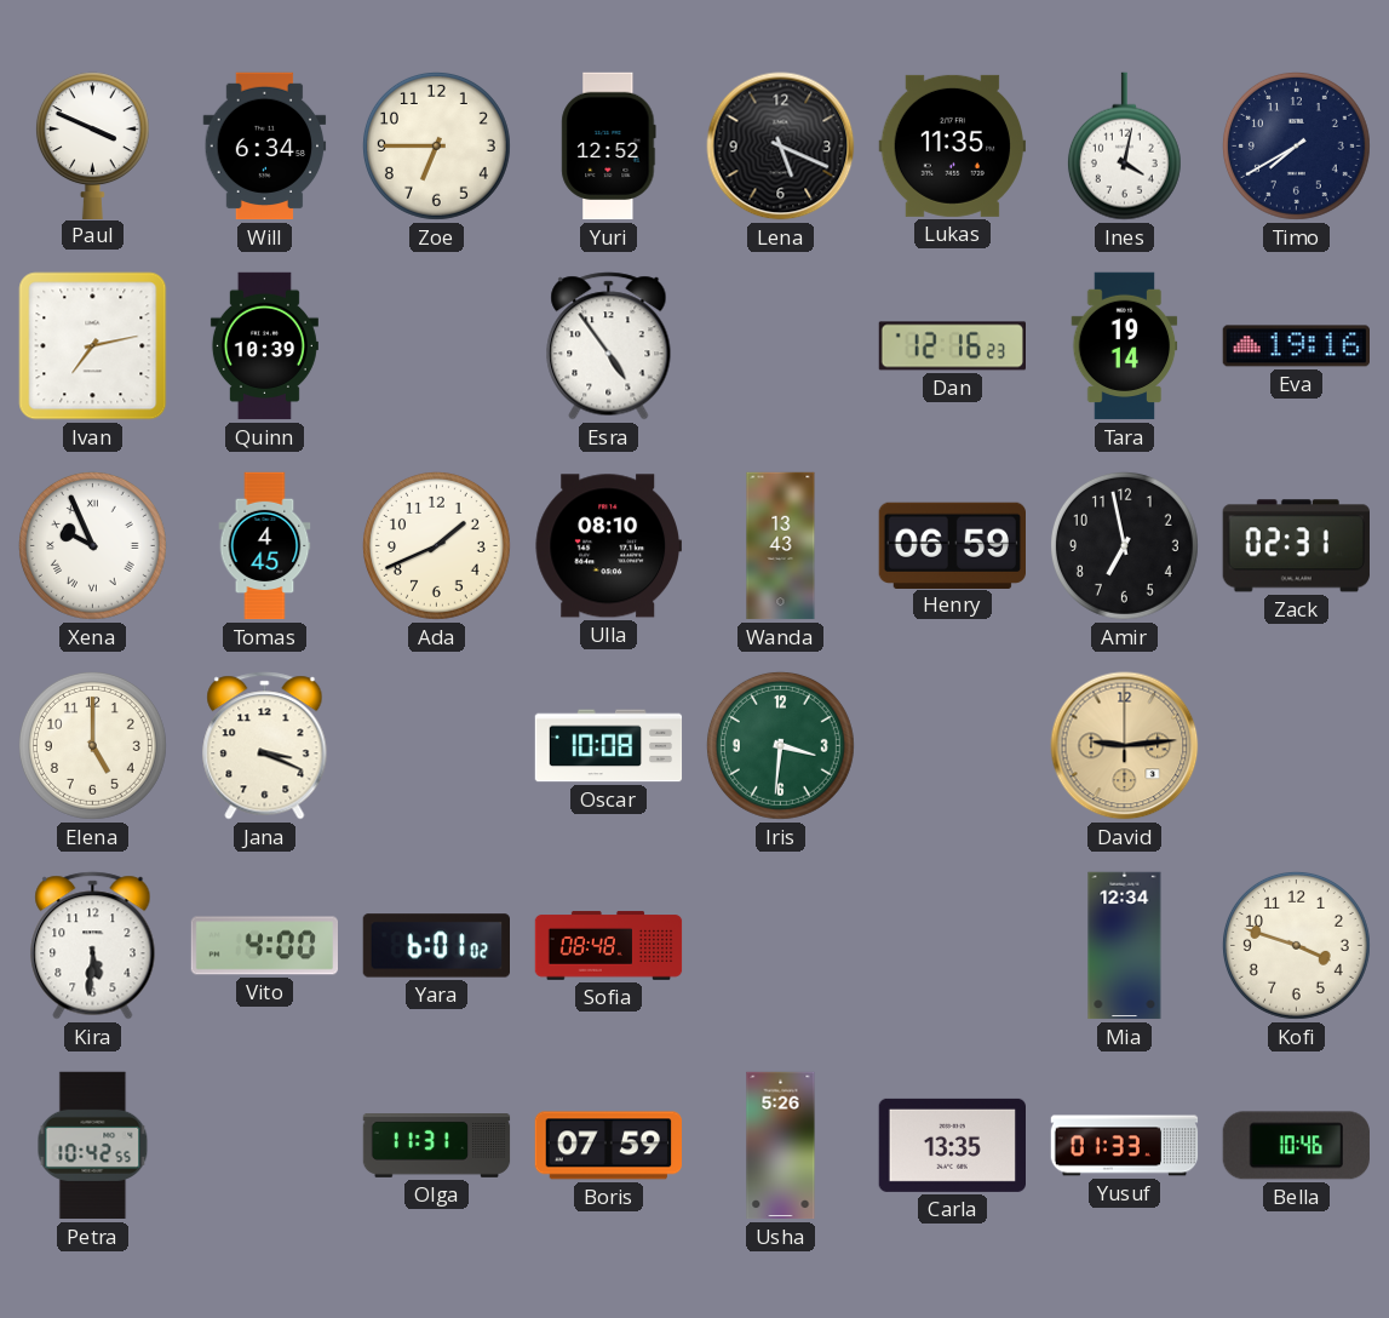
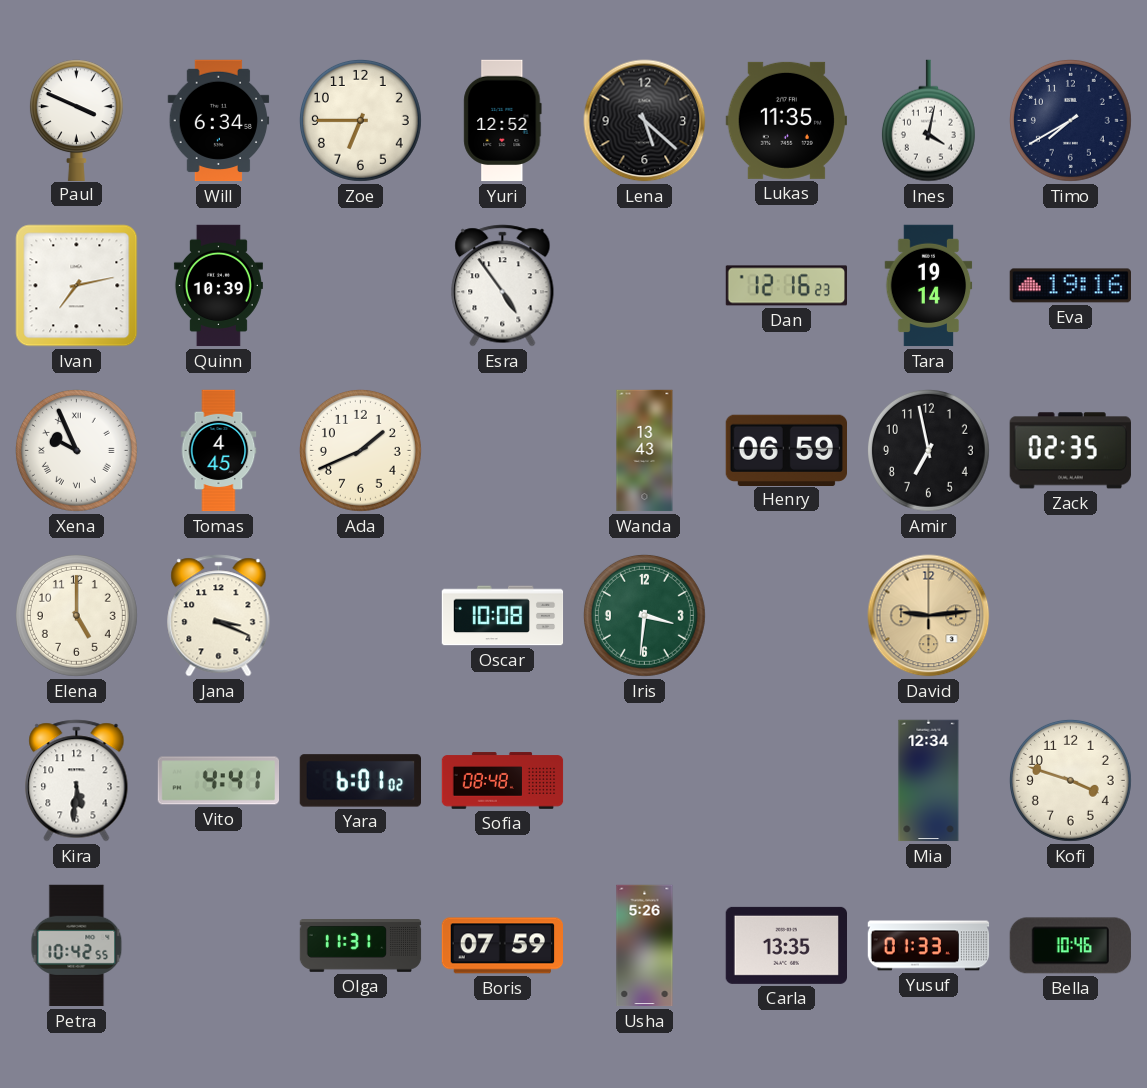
Lena: 5:19 -> 5:22 (645, 121)
Ulla: 08:10 -> none (608, 546)
Zack: 02:31 -> 02:35 (1070, 451)
Vito: 4:00 -> 4:41 (219, 781)
